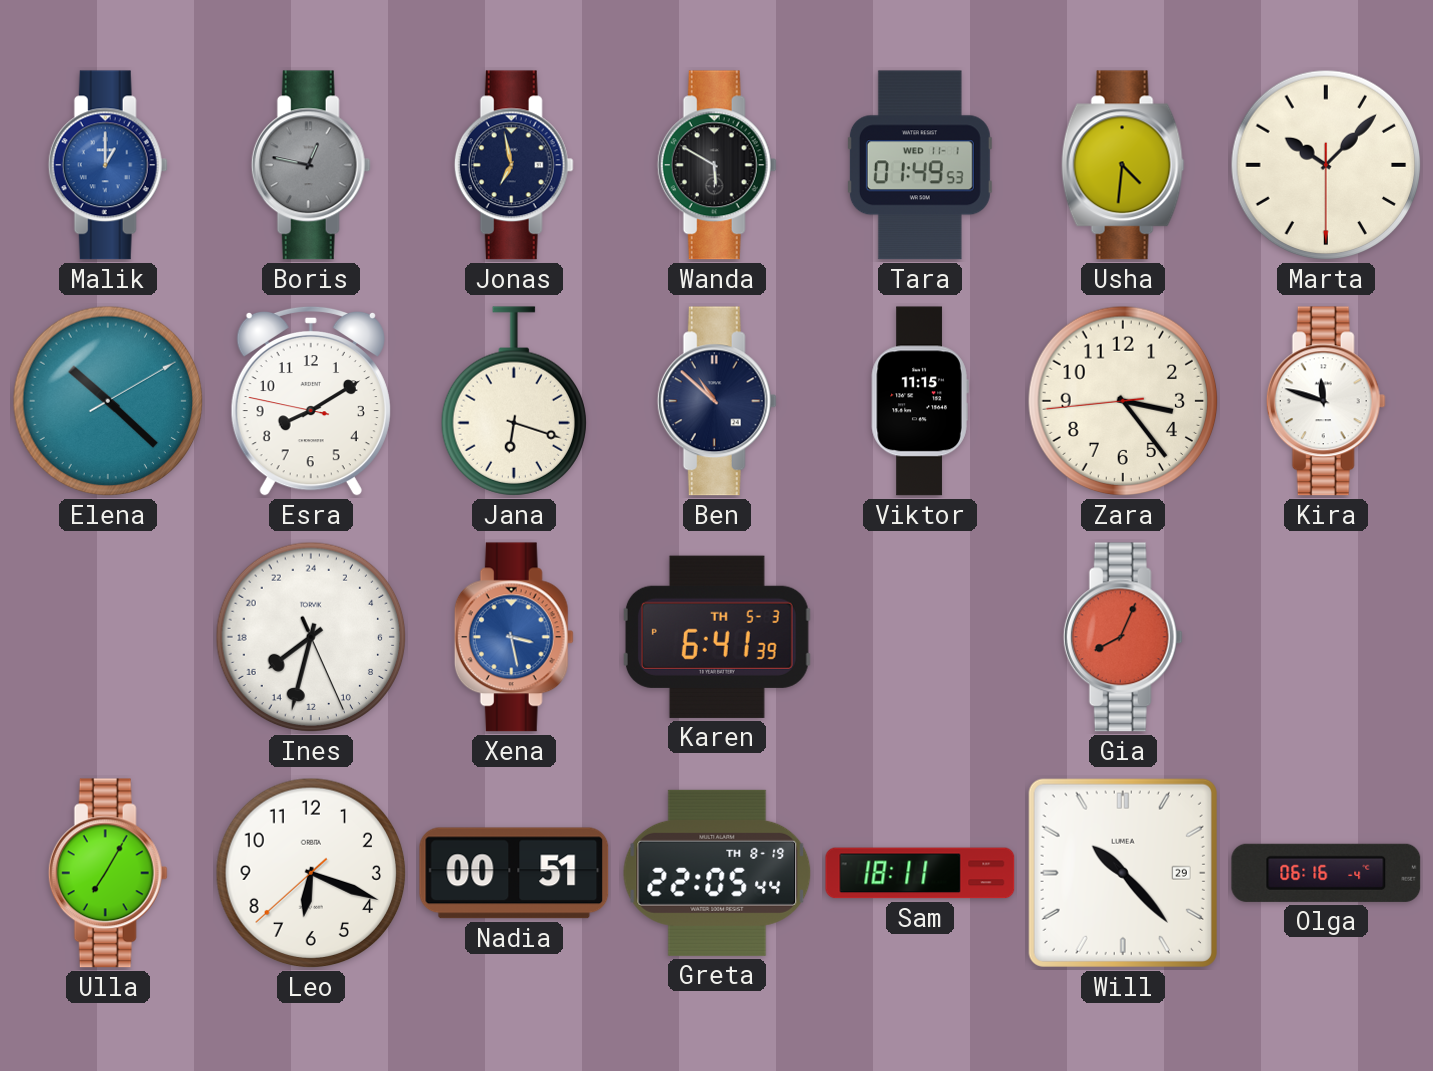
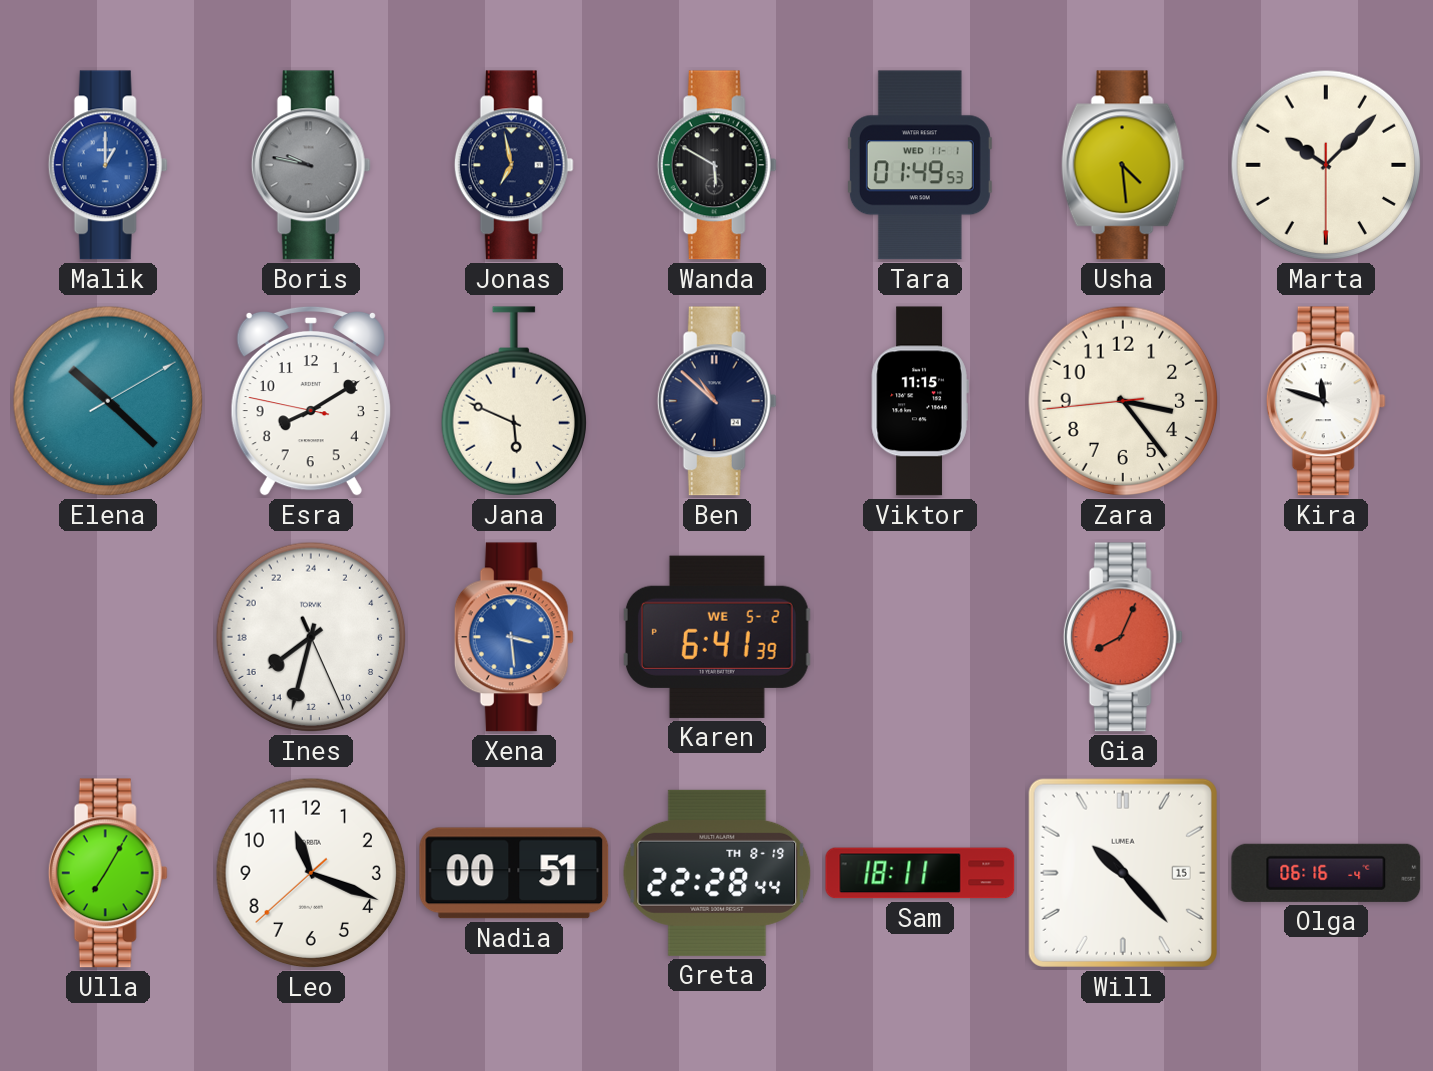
Boris: 12:47 -> 9:47 (311, 165)
Usha: 4:31 -> 4:29 (1123, 165)
Jana: 6:18 -> 5:49 (514, 401)
Xena: 3:28 -> 3:29 (514, 637)
Karen date: TH 5-3 -> WE 5-2 (717, 637)
Leo: 6:18 -> 11:18 (311, 873)
Greta: 22:05 -> 22:28 (717, 873)
Will date: 29 -> 15 (1123, 873)
